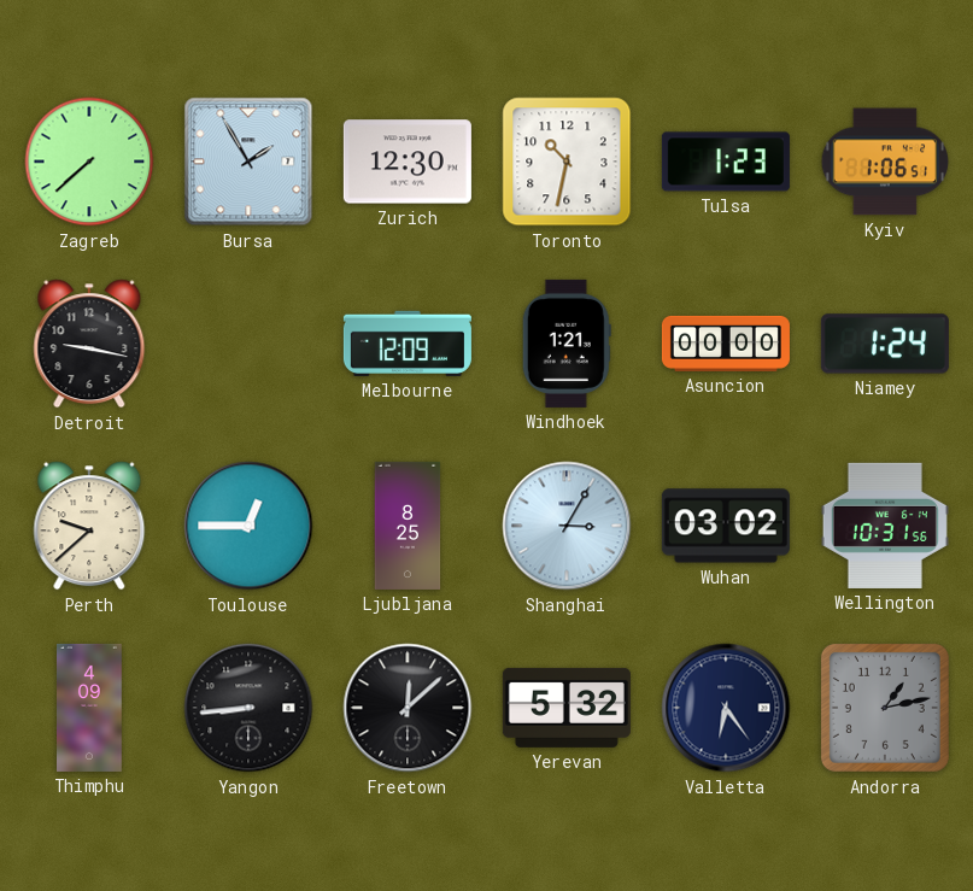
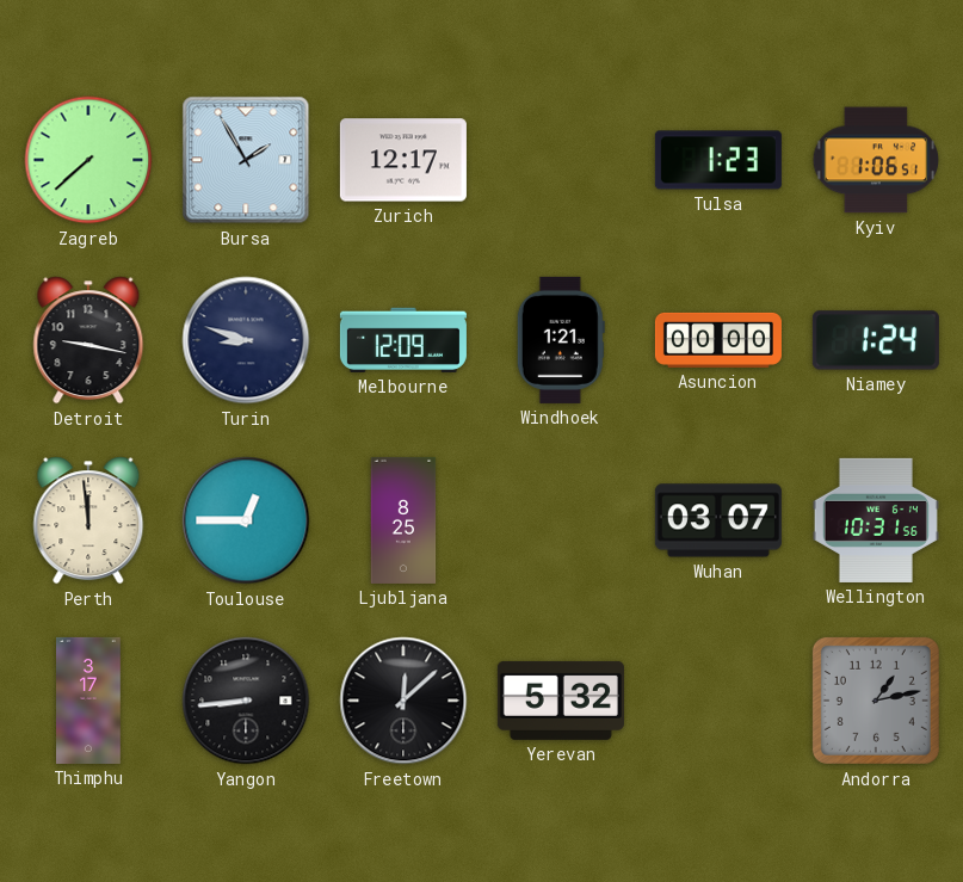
Zurich: 12:30 -> 12:17 (403, 160)
Toronto: 10:32 -> none (567, 162)
Turin: none -> 8:48 (246, 340)
Perth: 9:38 -> 11:59 (88, 520)
Shanghai: 3:05 -> none (567, 526)
Wuhan: 03:02 -> 03:07 (718, 520)
Thimphu: 4:09 -> 3:17 (89, 701)
Valletta: 6:24 -> none (726, 708)
